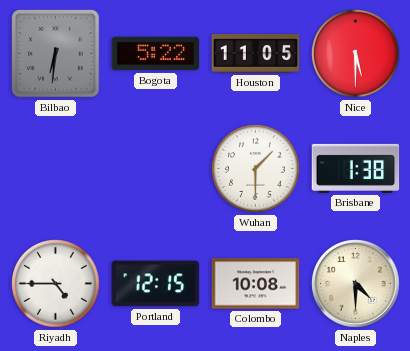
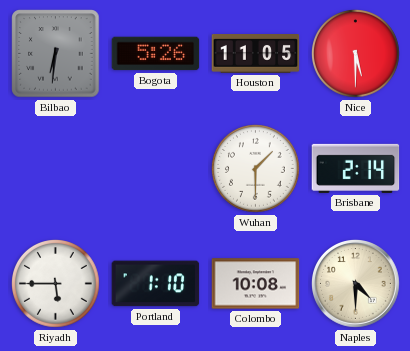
Bogota: 5:22 -> 5:26 (156, 54)
Brisbane: 1:38 -> 2:14 (356, 168)
Riyadh: 4:45 -> 5:45 (56, 284)
Portland: 12:15 -> 1:10 (156, 284)
